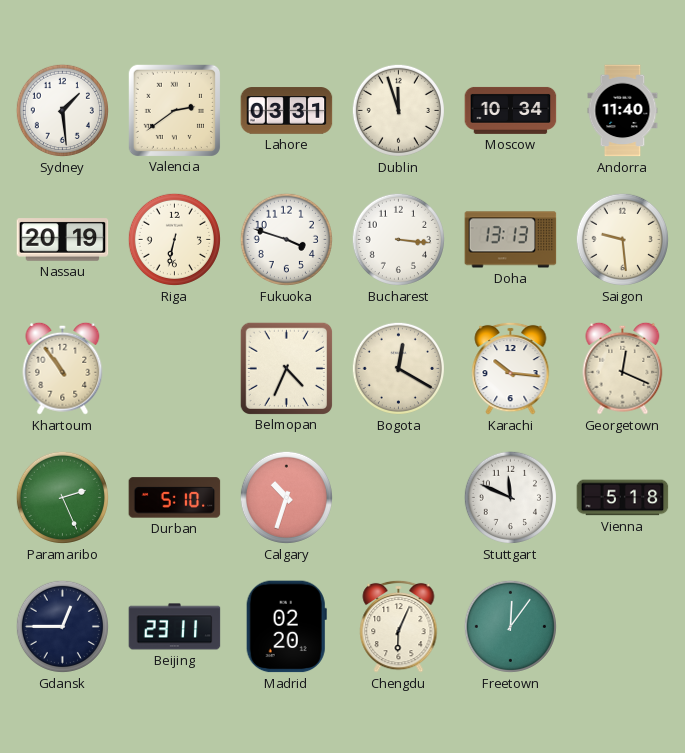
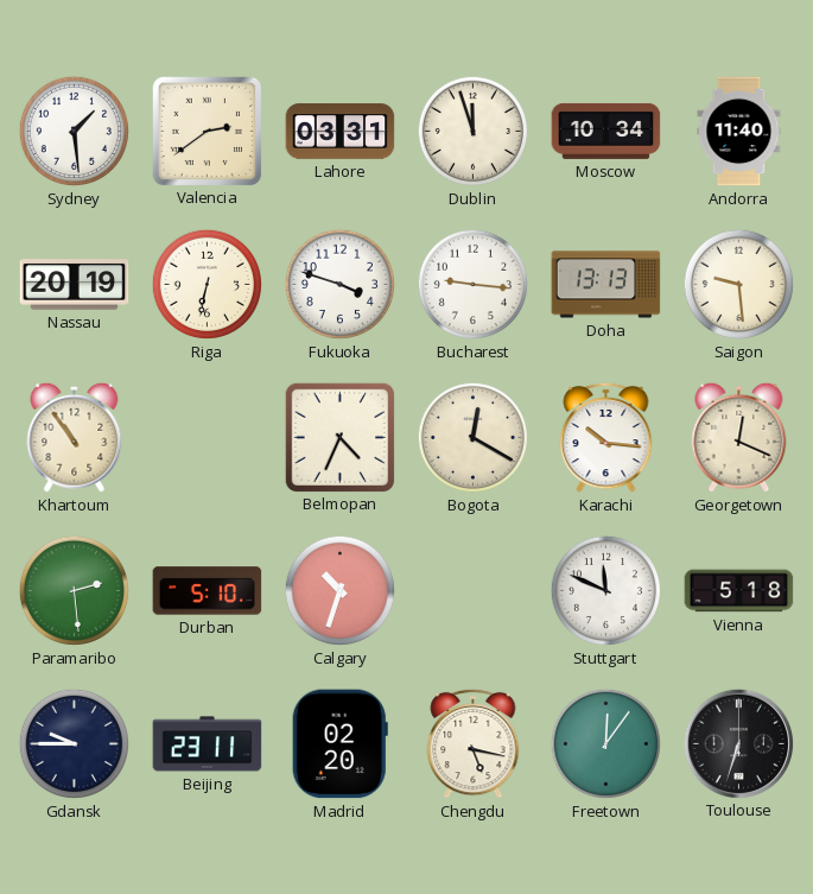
Bucharest: 3:16 -> 9:16 (472, 284)
Paramaribo: 2:26 -> 2:29 (74, 590)
Gdansk: 12:45 -> 9:45 (74, 743)
Chengdu: 6:04 -> 5:17 (474, 743)
Toulouse: none -> 6:33 (738, 743)
